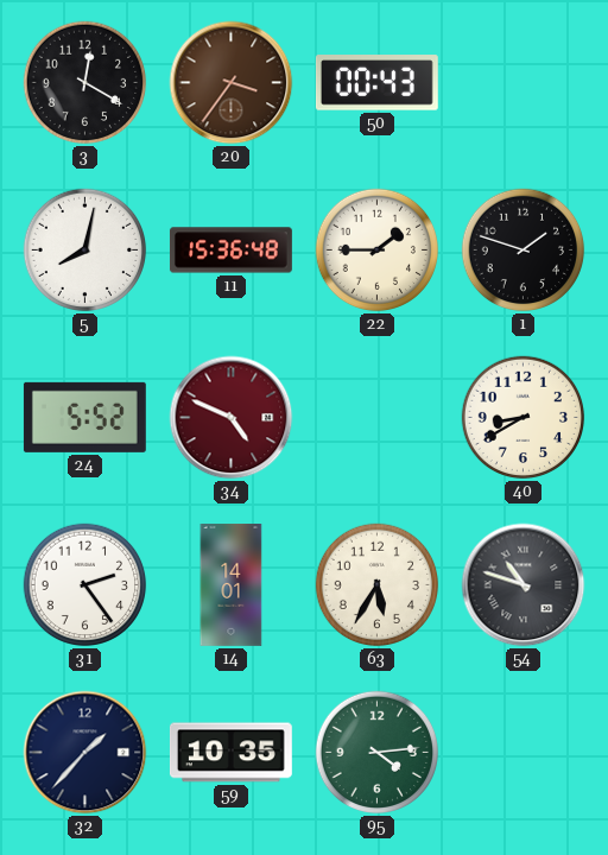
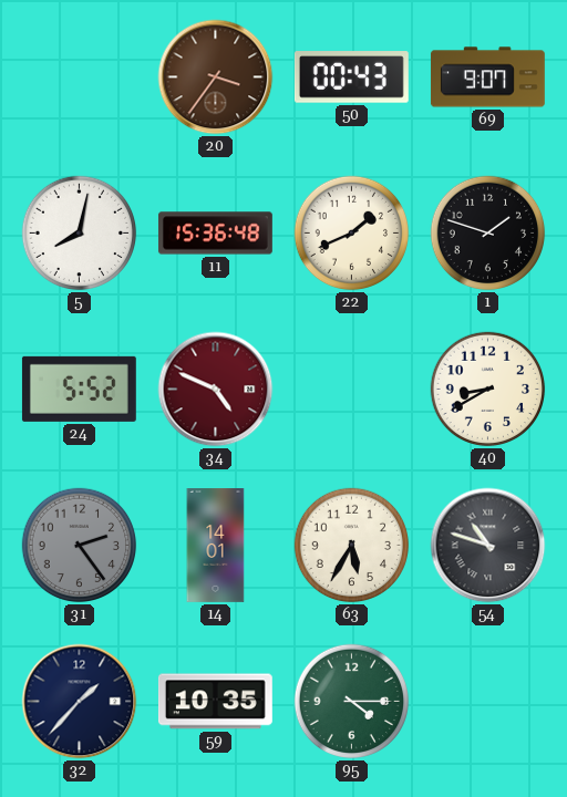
3: 12:20 -> none (85, 83)
69: none -> 9:07 (487, 77)
22: 1:45 -> 1:41 (352, 234)
31 dial: white -> grey (80, 546)
95: 4:14 -> 4:15 (352, 702)
